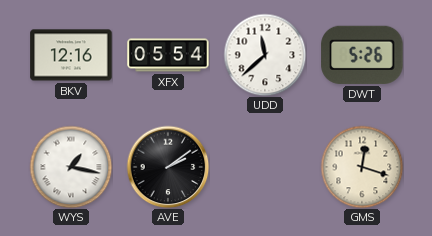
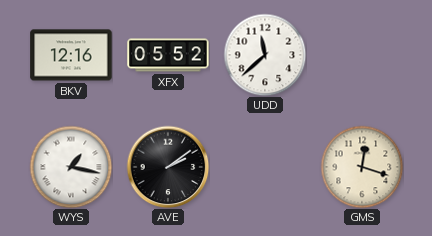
XFX: 05:54 -> 05:52 (168, 55)
DWT: 5:26 -> none (362, 55)
